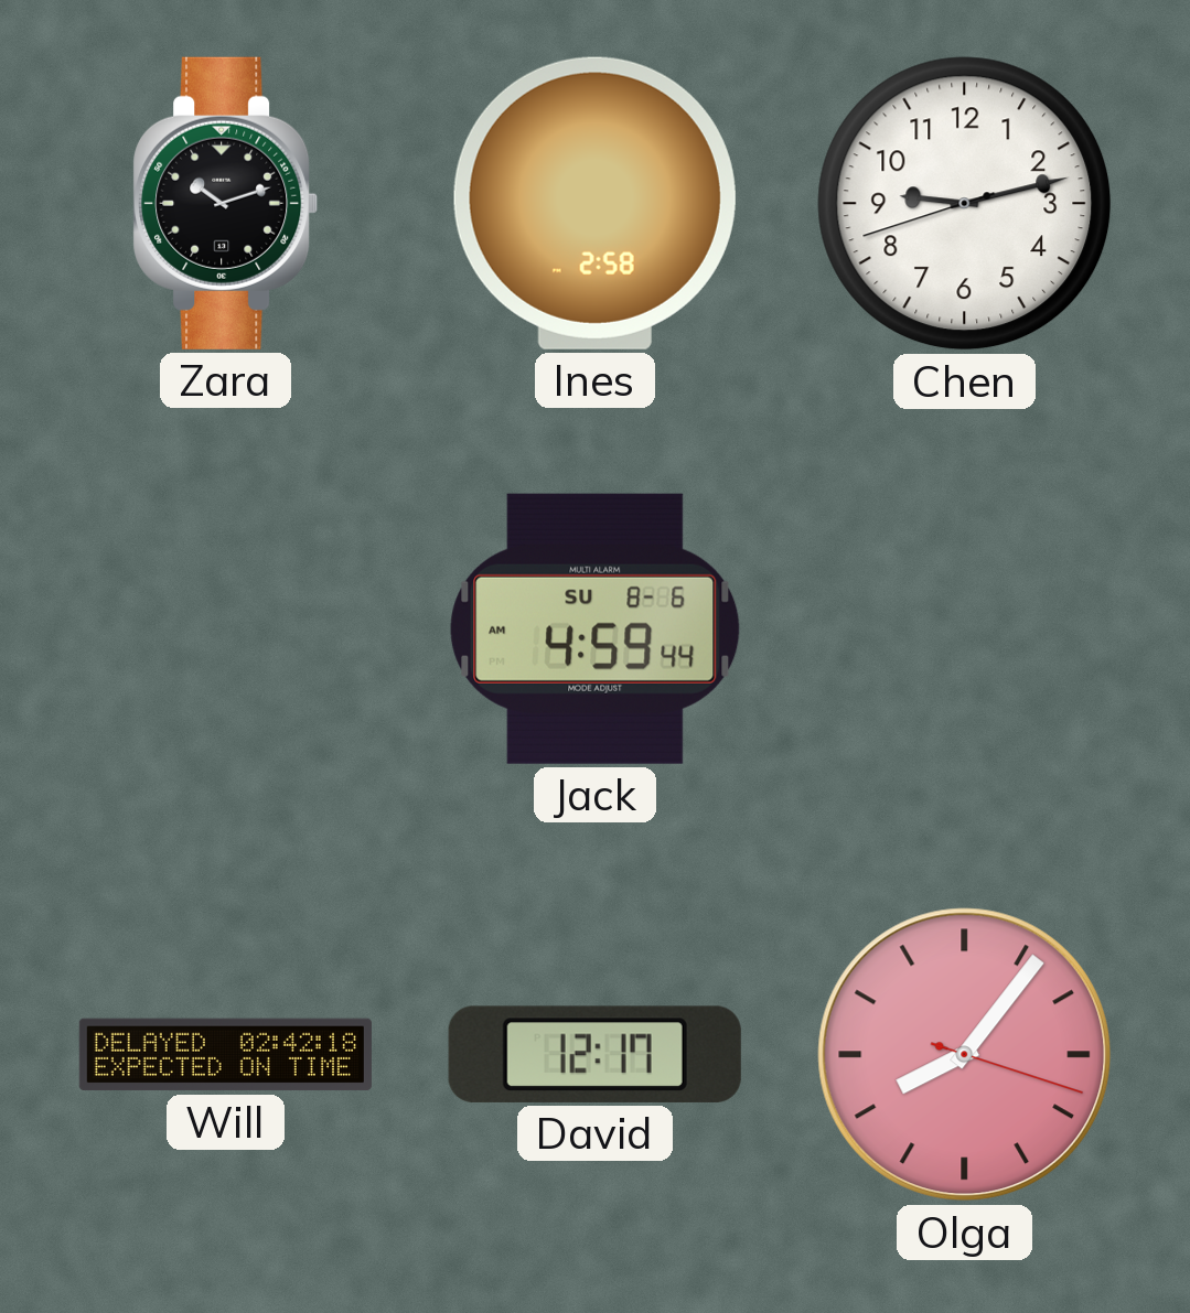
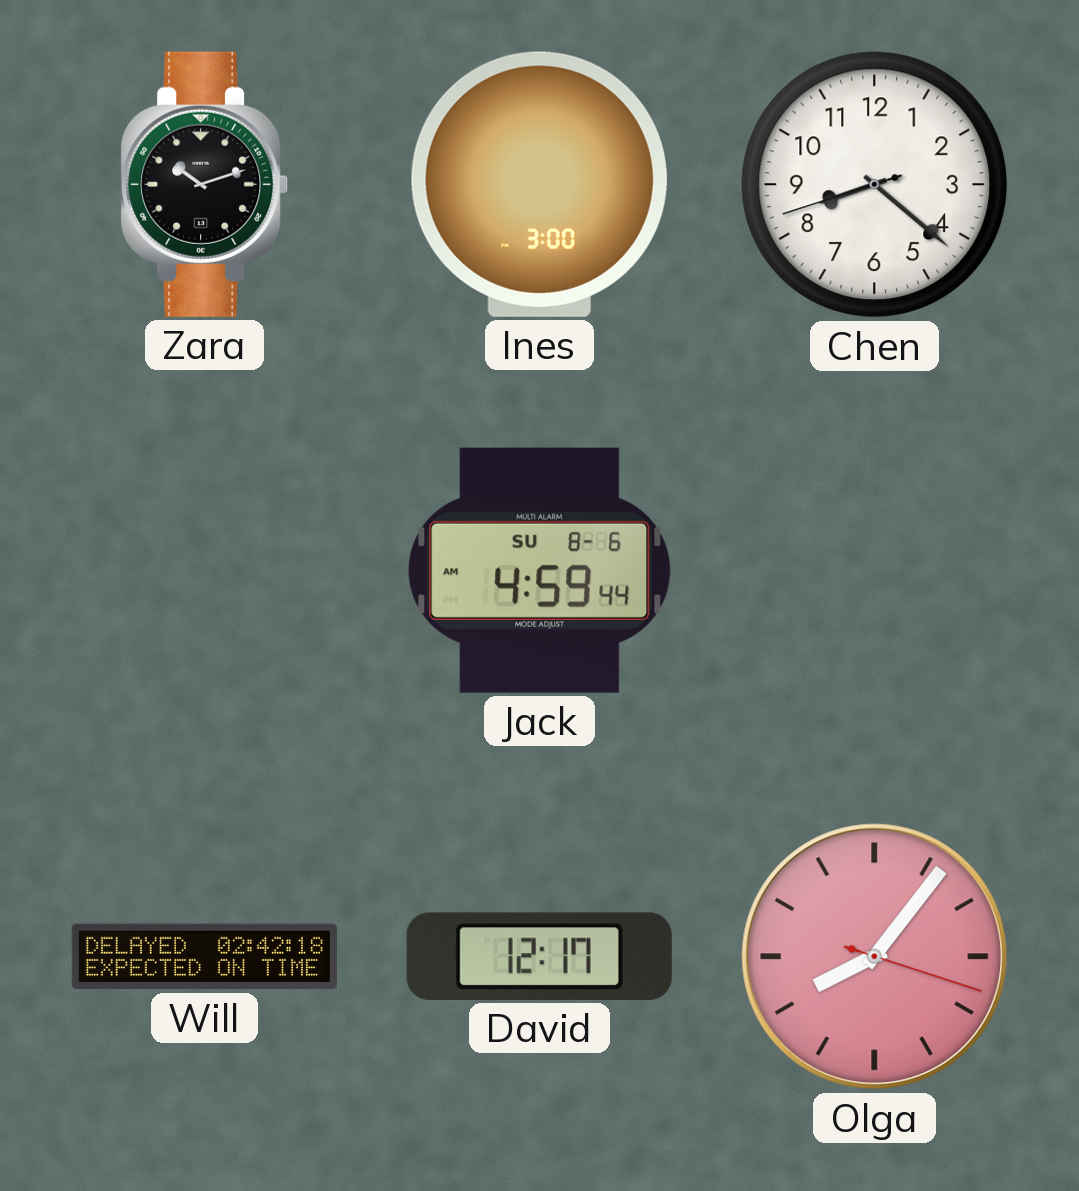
Ines: 2:58 -> 3:00 (539, 184)
Chen: 9:12 -> 8:21 (875, 185)
